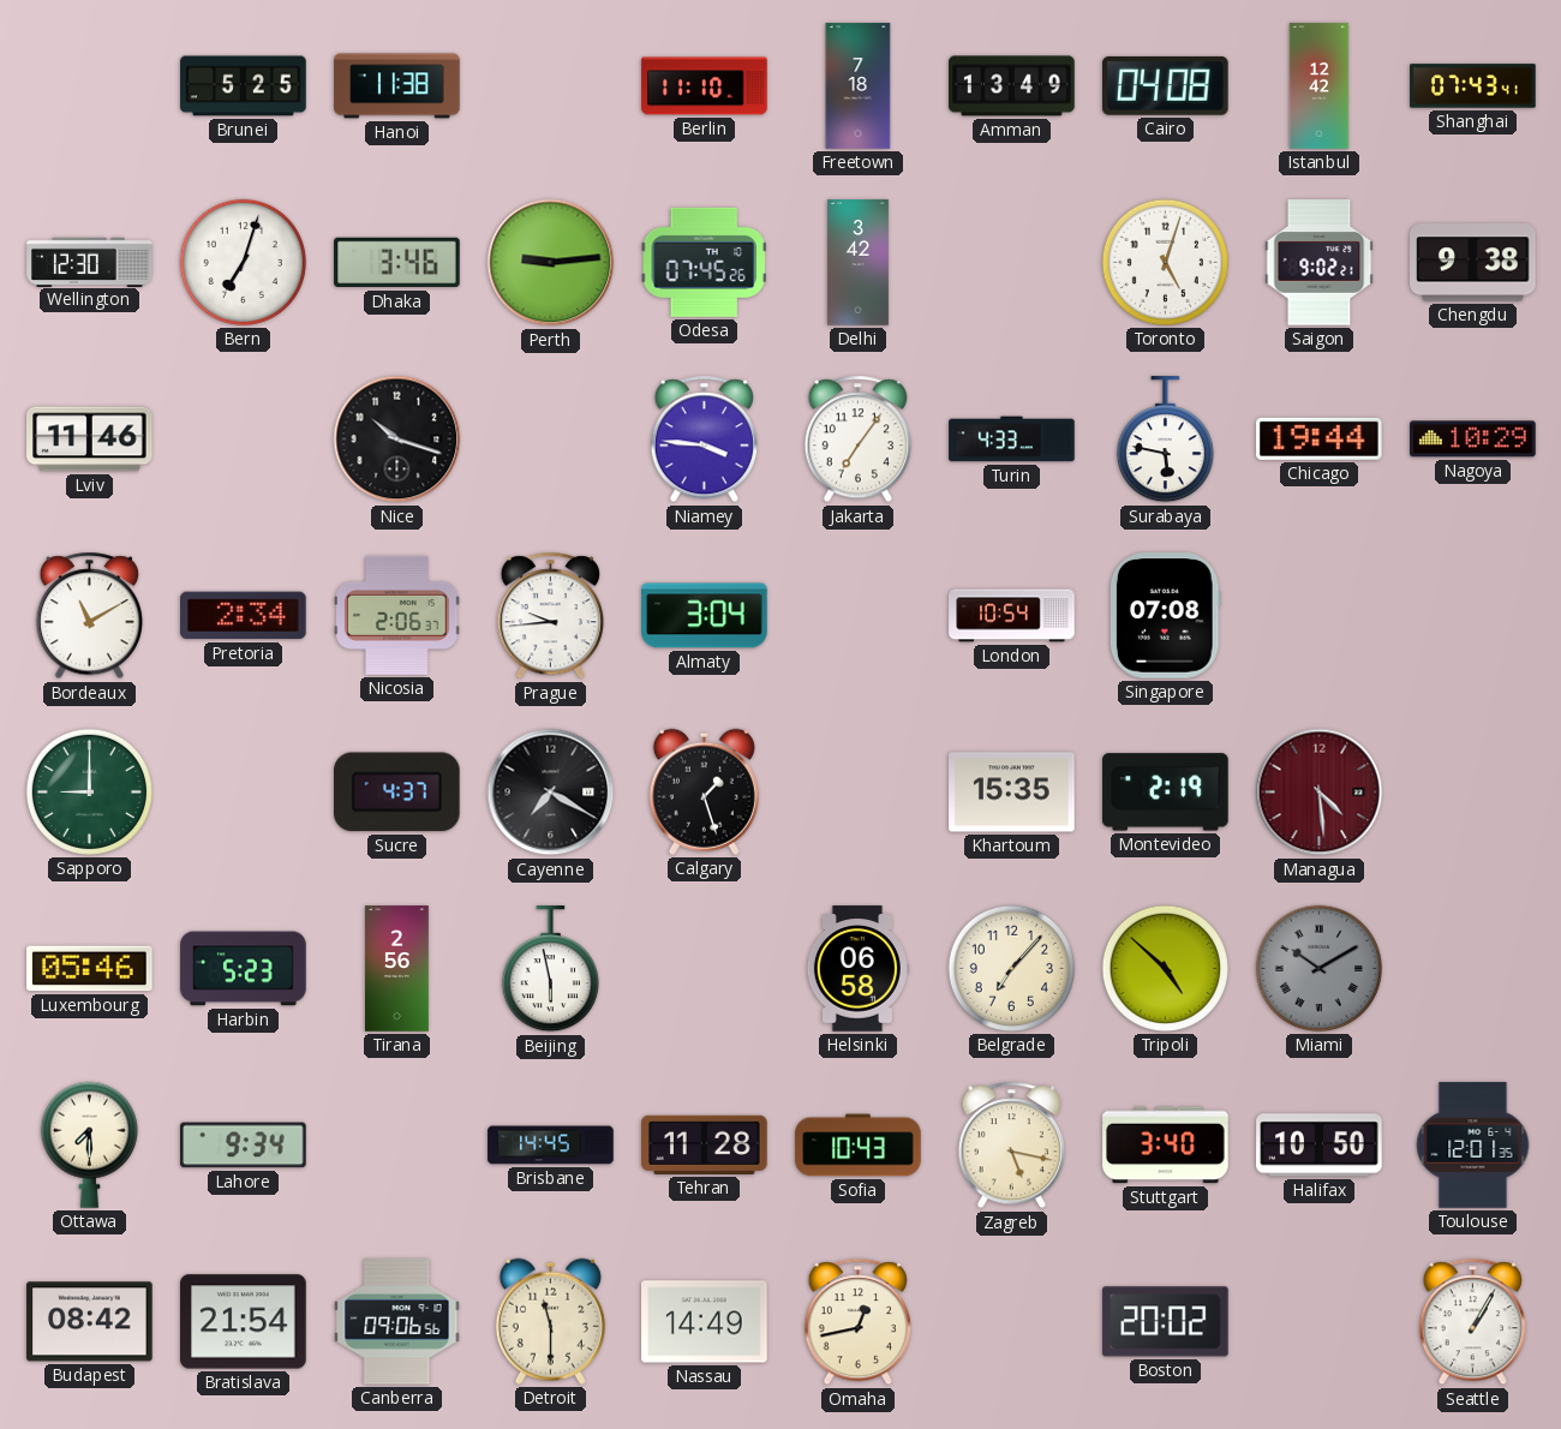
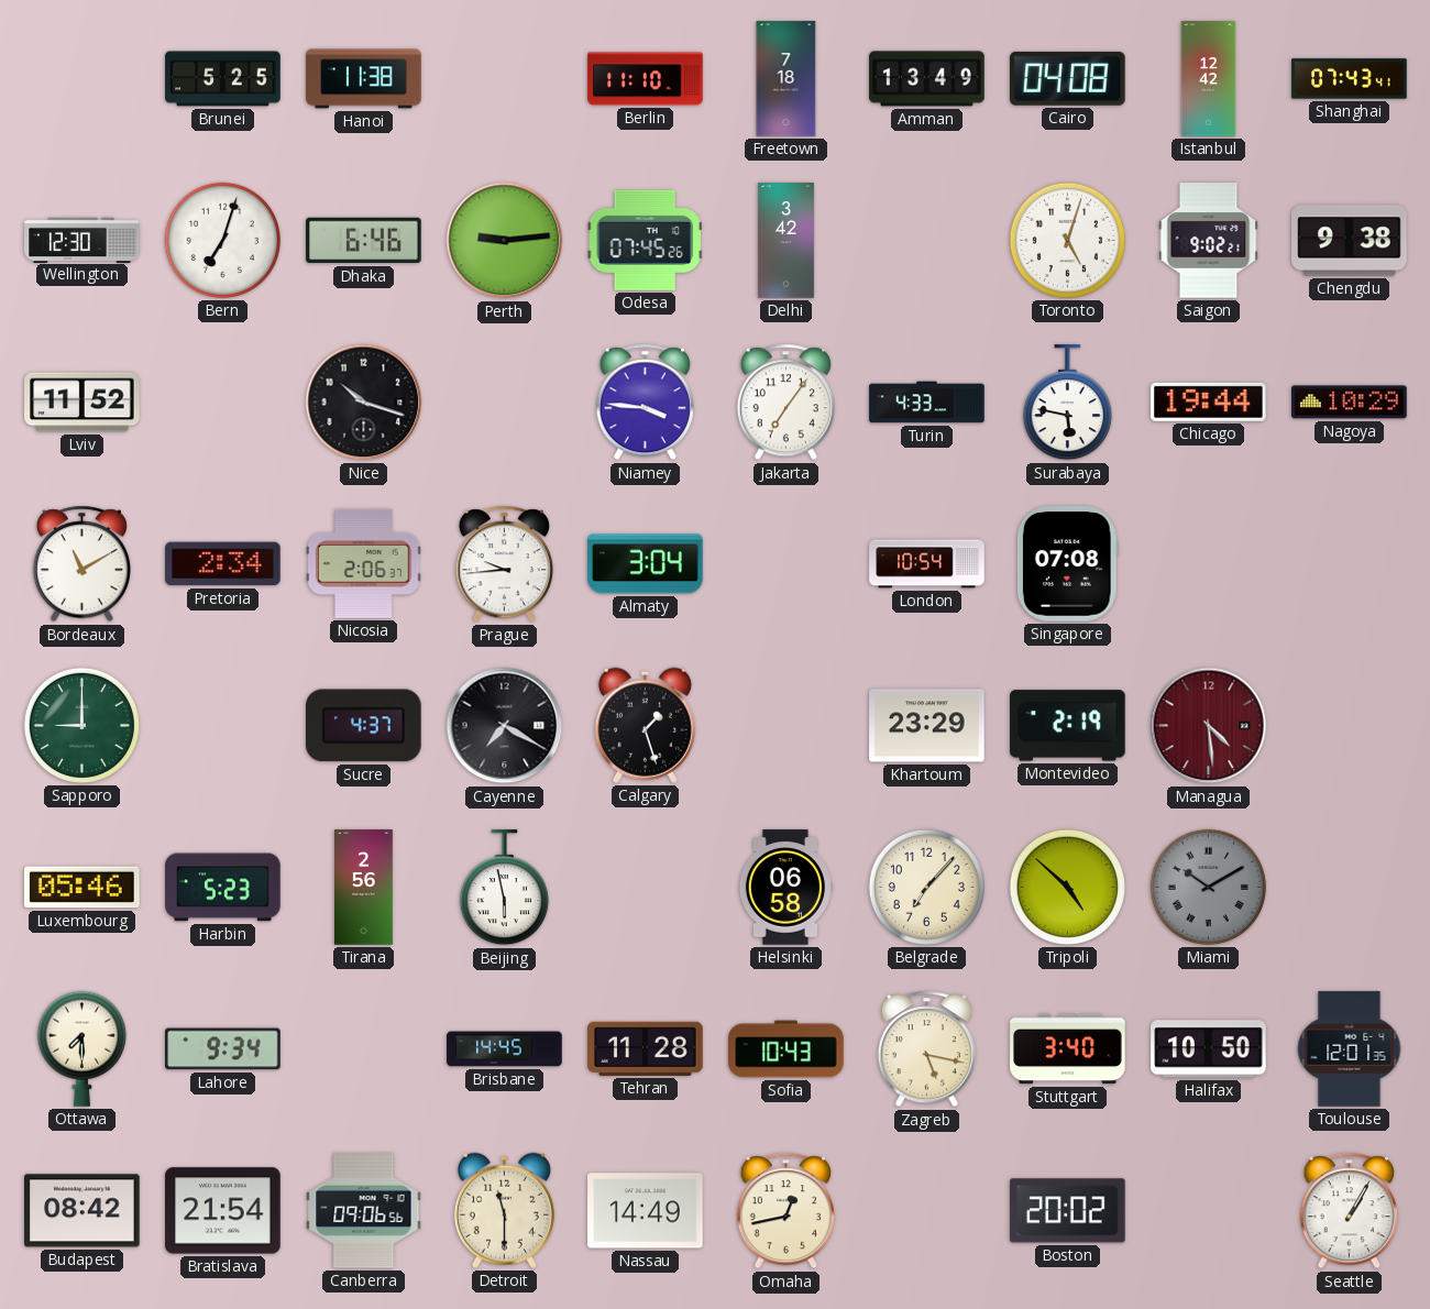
Dhaka: 3:46 -> 6:46 (364, 241)
Lviv: 11:46 -> 11:52 (82, 403)
Khartoum: 15:35 -> 23:29 (927, 726)
